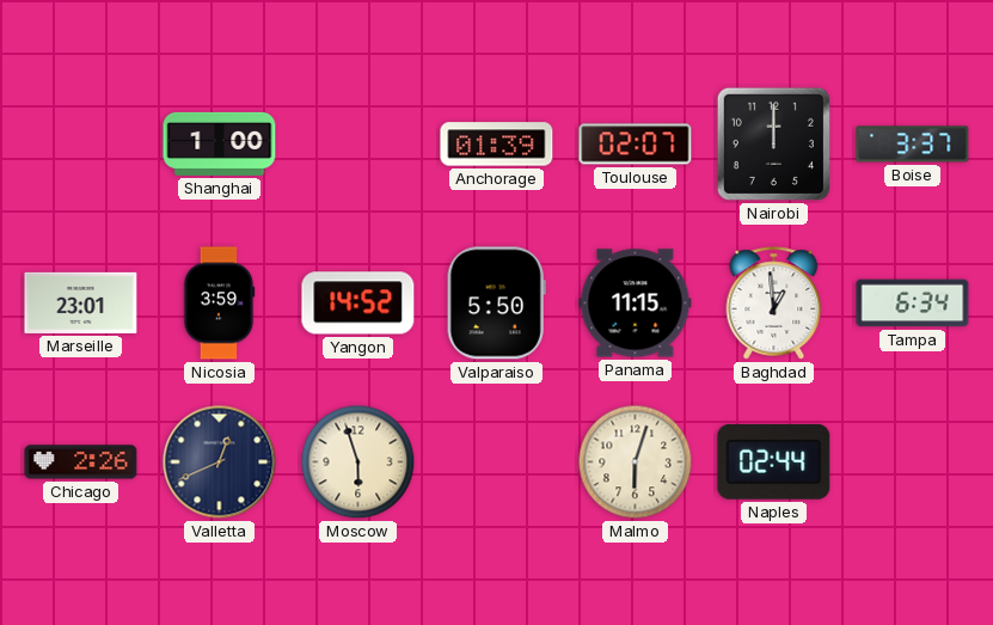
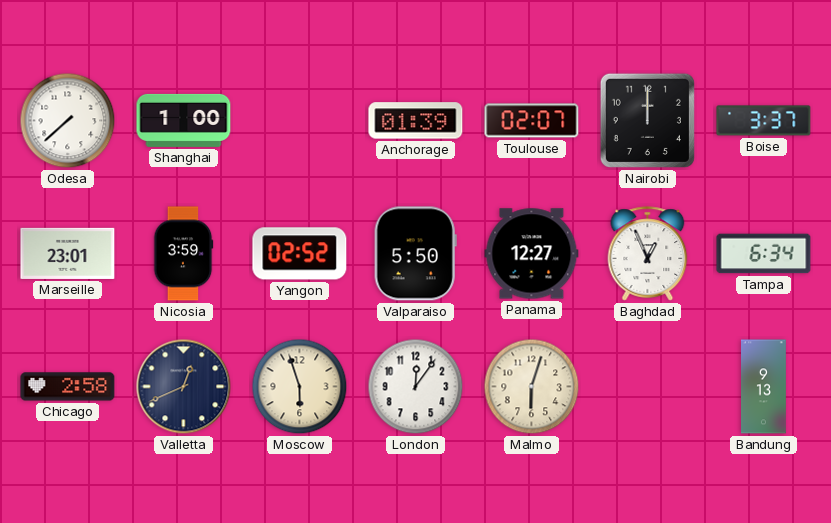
Odesa: none -> 7:38 (68, 121)
Yangon: 14:52 -> 02:52 (300, 254)
Panama: 11:15 -> 12:27 (532, 254)
Baghdad: 12:59 -> 12:56 (648, 254)
Chicago: 2:26 -> 2:58 (68, 387)
London: none -> 12:06 (416, 387)
Naples: 02:44 -> none (774, 461)
Bandung: none -> 9:13 (764, 387)
